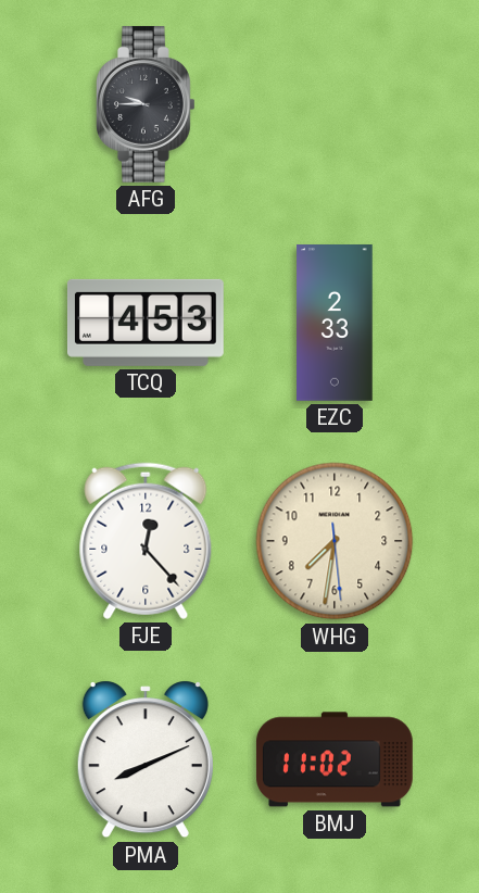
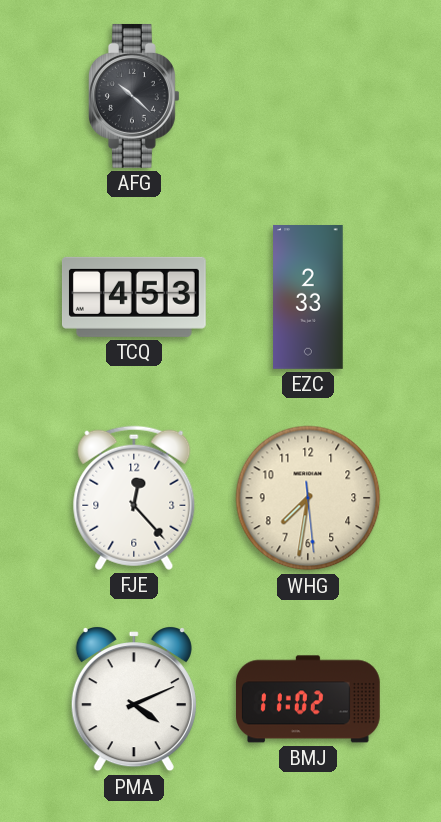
AFG: 9:45 -> 10:22 (134, 96)
PMA: 8:11 -> 4:11 (134, 699)
